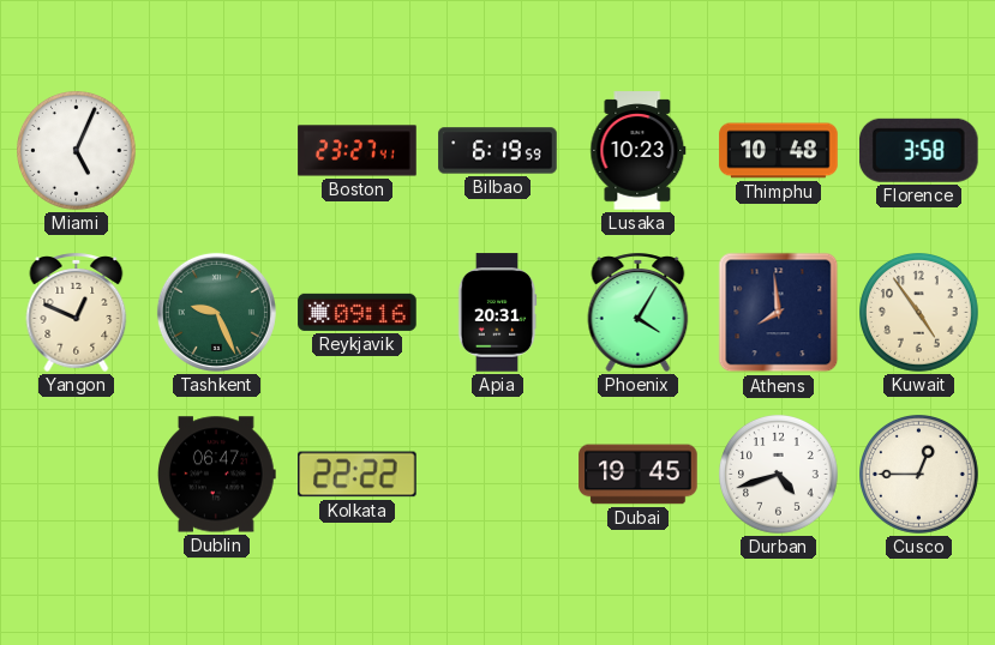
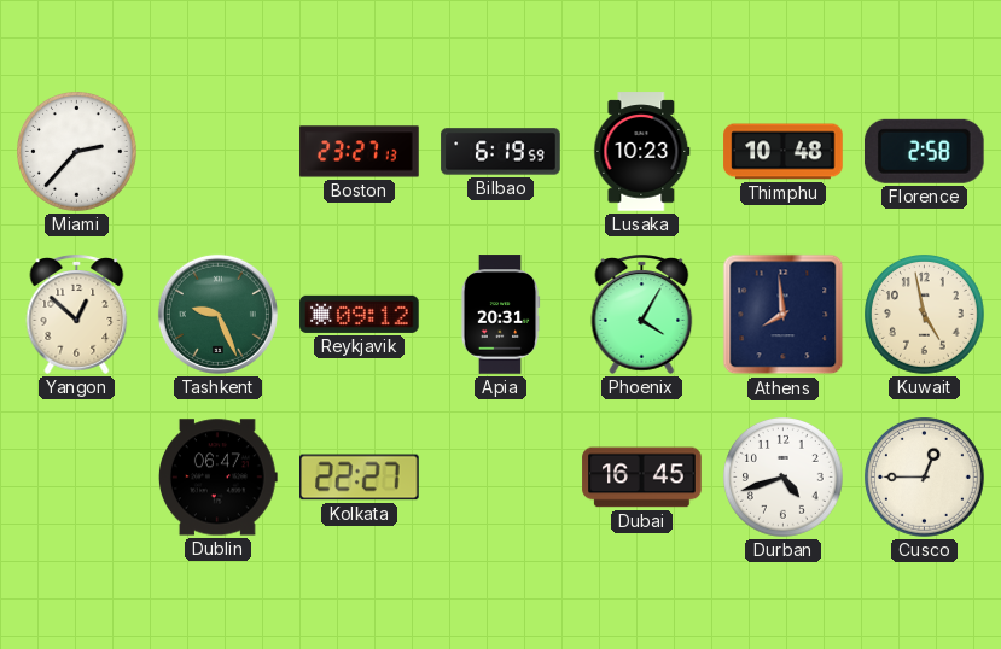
Miami: 5:04 -> 2:37 (77, 152)
Boston: 23:27:41 -> 23:27:13 (360, 152)
Florence: 3:58 -> 2:58 (924, 151)
Yangon: 12:49 -> 12:52 (77, 314)
Reykjavik: 09:16 -> 09:12 (360, 314)
Kuwait: 4:54 -> 4:58 (925, 315)
Kolkata: 22:22 -> 22:27 (360, 478)
Dubai: 19:45 -> 16:45 (642, 478)
